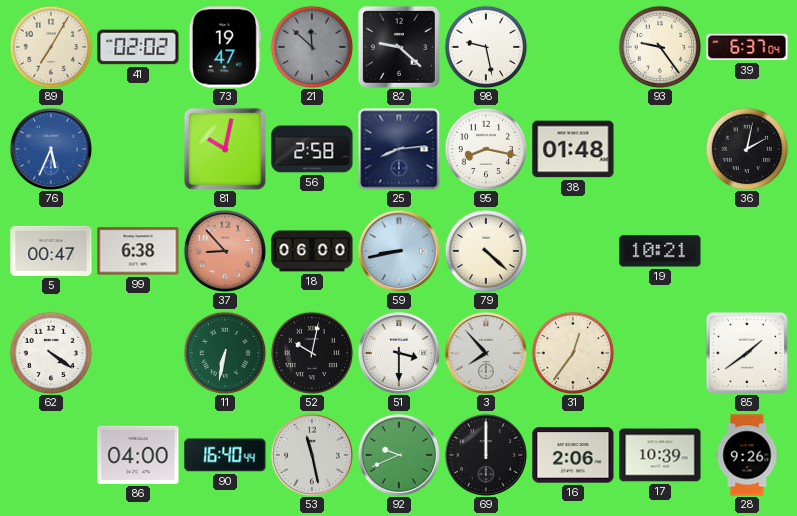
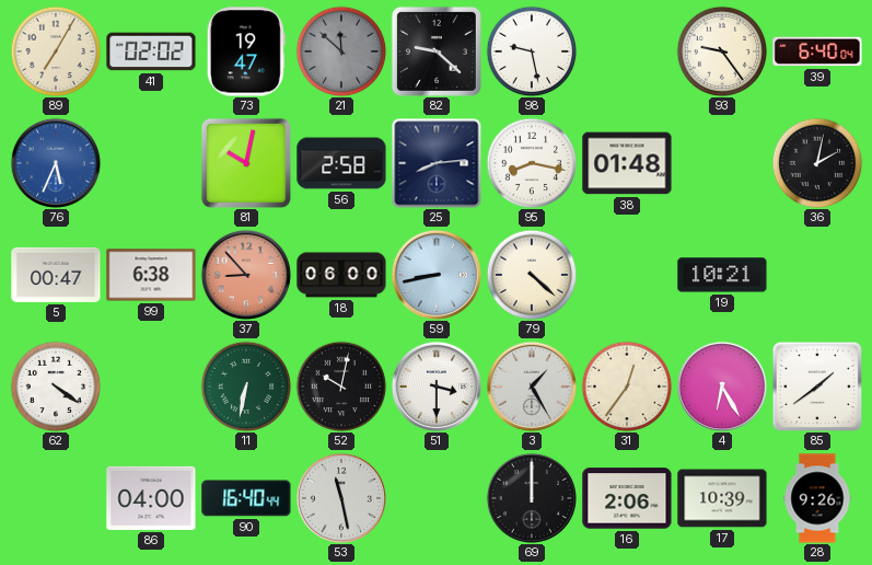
39: 6:37 -> 6:40 (817, 51)
3: 7:53 -> 1:25 (532, 387)
4: none -> 6:25 (722, 387)
92: 9:41 -> none (399, 455)
